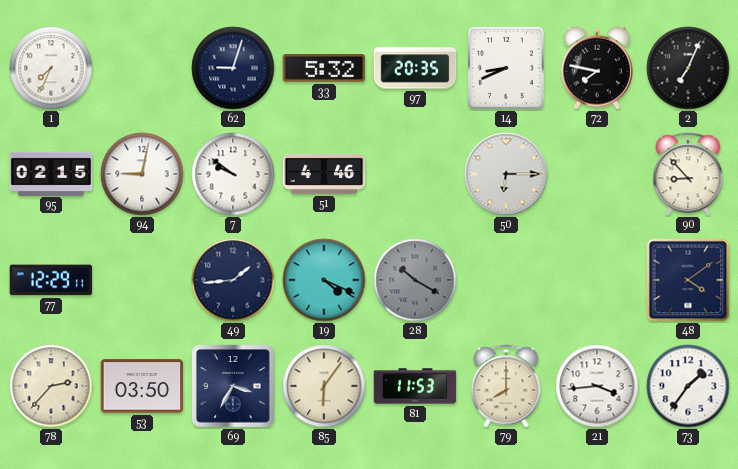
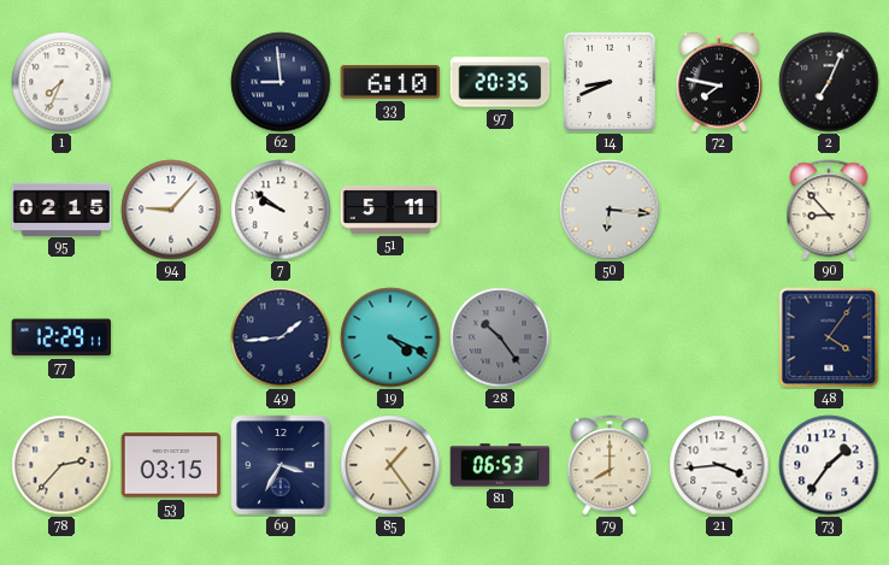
62: 9:03 -> 8:59 (281, 82)
33: 5:32 -> 6:10 (390, 82)
94: 9:02 -> 9:07 (171, 210)
51: 4:46 -> 5:11 (390, 210)
50: 6:15 -> 6:16 (610, 210)
28: 10:20 -> 10:24 (500, 337)
48: 4:09 -> 4:06 (829, 337)
53: 03:50 -> 03:15 (171, 465)
85: 6:06 -> 1:24 (390, 465)
81: 11:53 -> 06:53 (500, 465)
